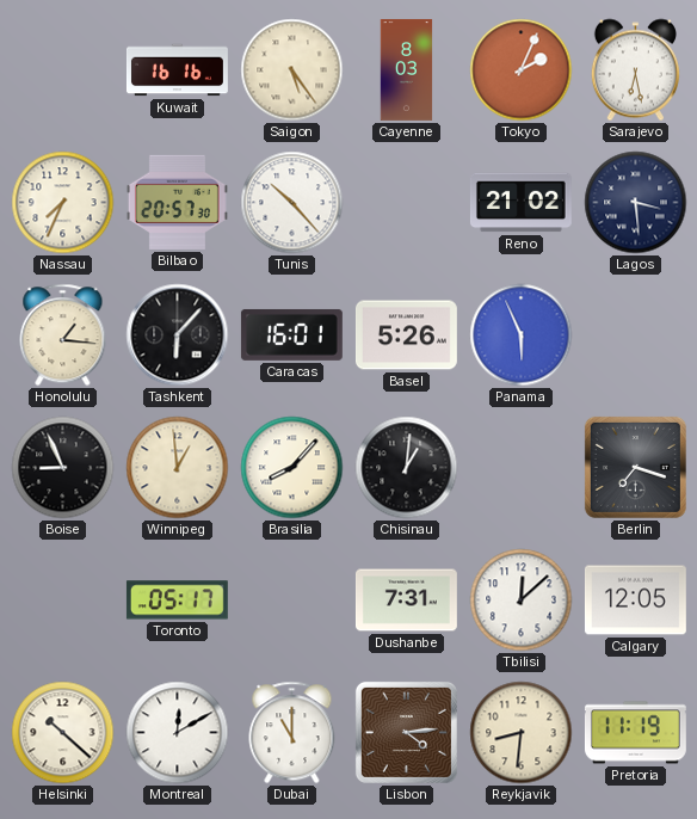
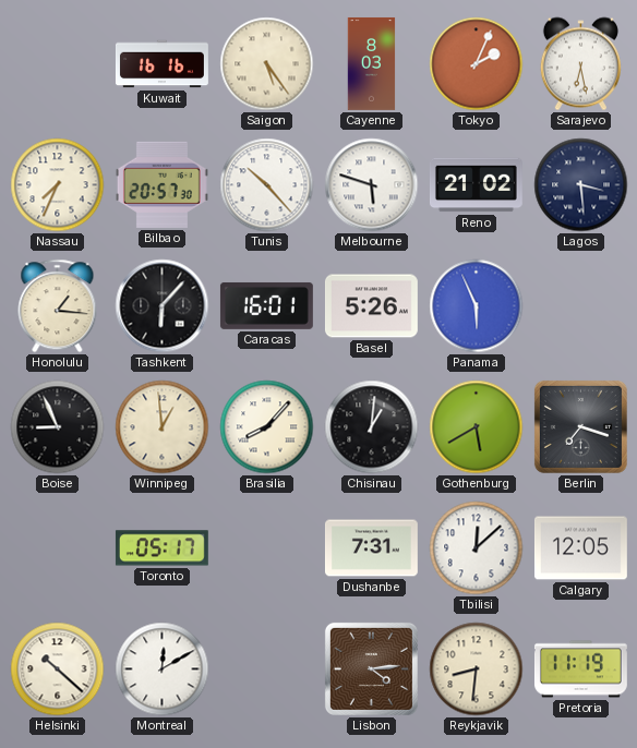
Melbourne: none -> 5:48 (372, 185)
Gothenburg: none -> 5:40 (477, 427)
Dubai: 11:00 -> none (292, 733)
